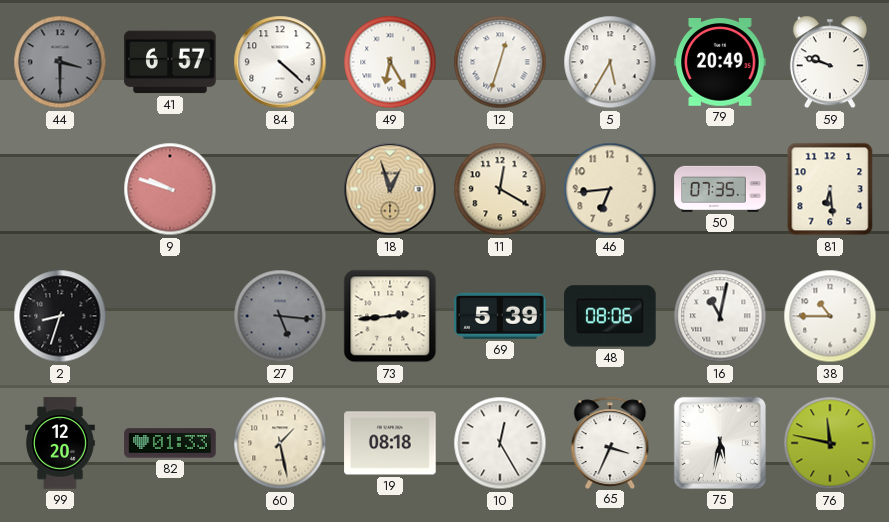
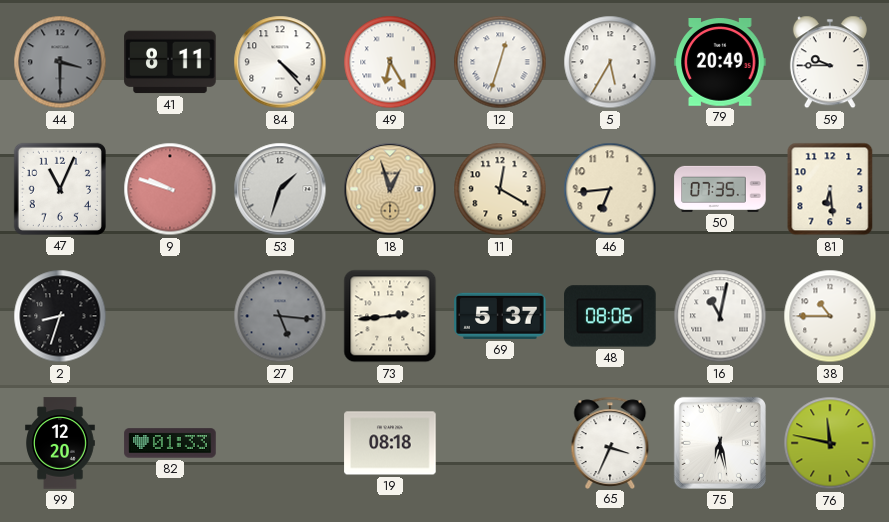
41: 6:57 -> 8:11 (170, 62)
84: 4:22 -> 4:23 (280, 62)
59: 9:48 -> 9:45 (830, 62)
47: none -> 11:04 (60, 189)
53: none -> 1:33 (280, 189)
69: 5:39 -> 5:37 (500, 316)
60: 1:28 -> none (280, 443)
10: 12:25 -> none (500, 443)
75: 5:32 -> 6:28 (720, 443)
